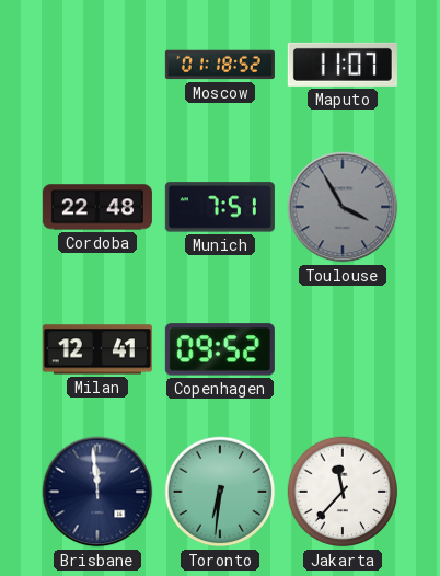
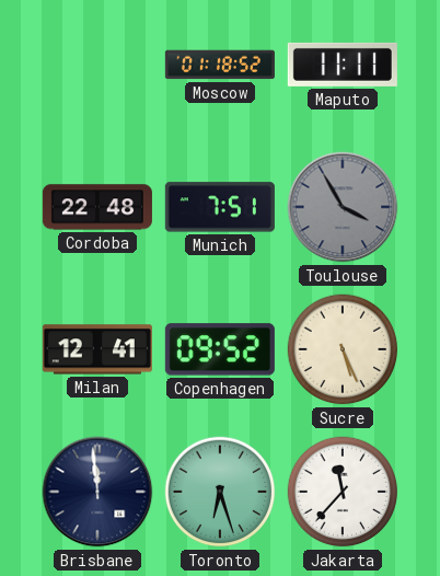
Maputo: 11:07 -> 11:11 (343, 65)
Sucre: none -> 5:26 (343, 349)
Toronto: 6:31 -> 6:27 (220, 492)
